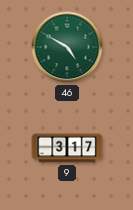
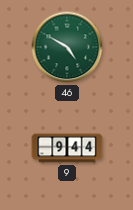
9: 3:17 -> 9:44 (67, 148)
